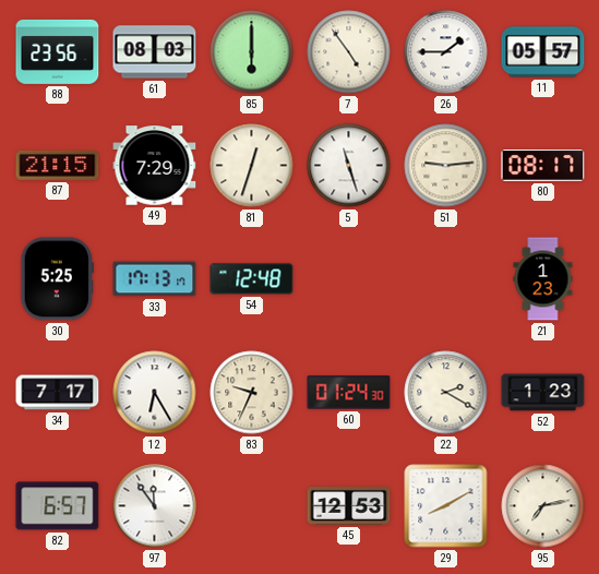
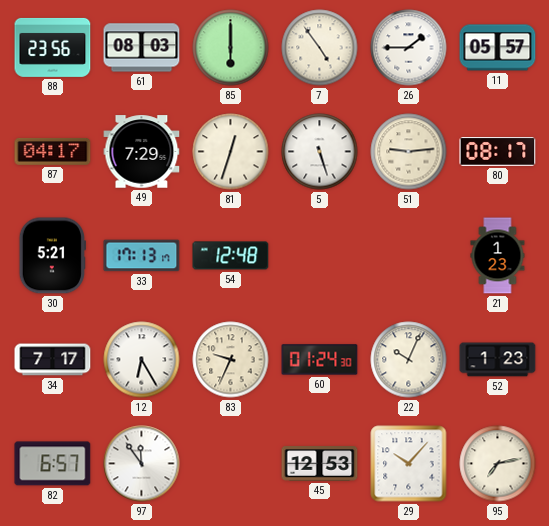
87: 21:15 -> 04:17 (53, 151)
5: 11:27 -> 5:27 (320, 152)
30: 5:25 -> 5:21 (52, 256)
22: 2:20 -> 10:04 (409, 360)
29: 8:10 -> 10:07 (409, 464)
